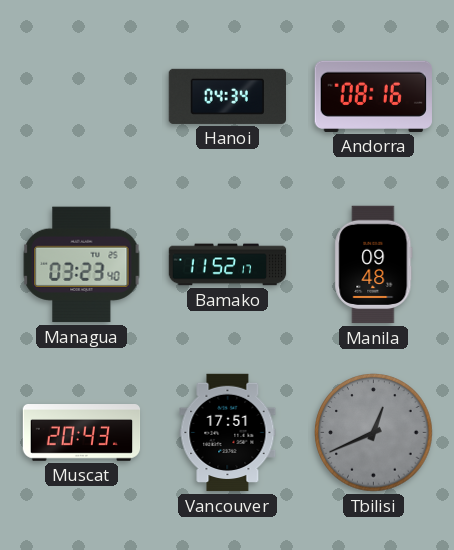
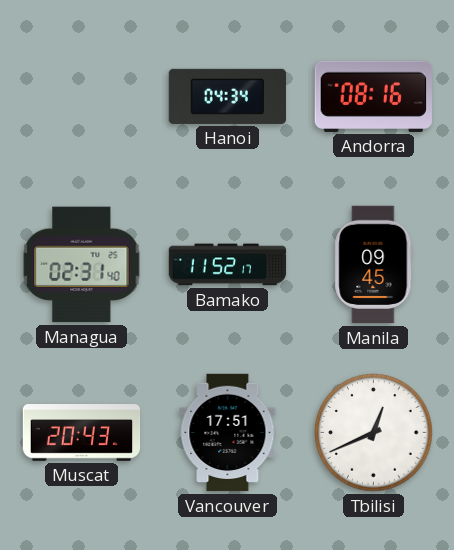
Managua: 03:23 -> 02:31 (82, 265)
Manila: 09:48 -> 09:45 (374, 265)
Tbilisi dial: grey -> white (374, 433)
